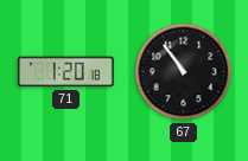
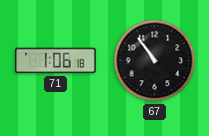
71: 1:20 -> 1:06 (56, 61)
